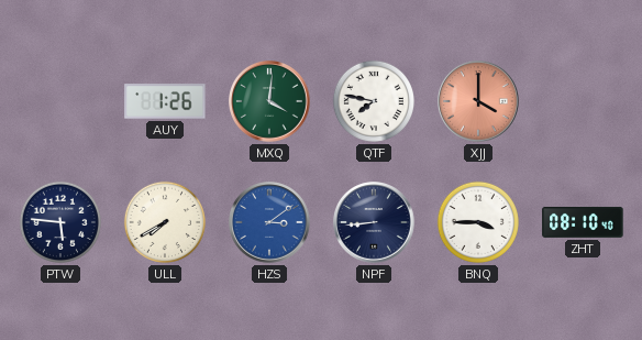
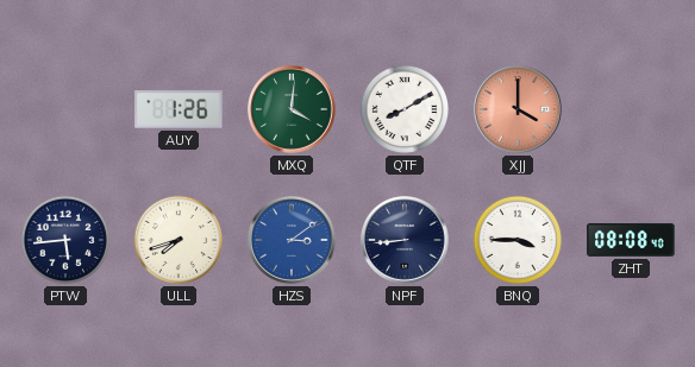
QTF: 7:47 -> 8:10 (405, 109)
PTW: 5:46 -> 5:44 (65, 240)
ULL: 7:40 -> 7:42 (179, 240)
ZHT: 08:10 -> 08:08 (631, 240)
